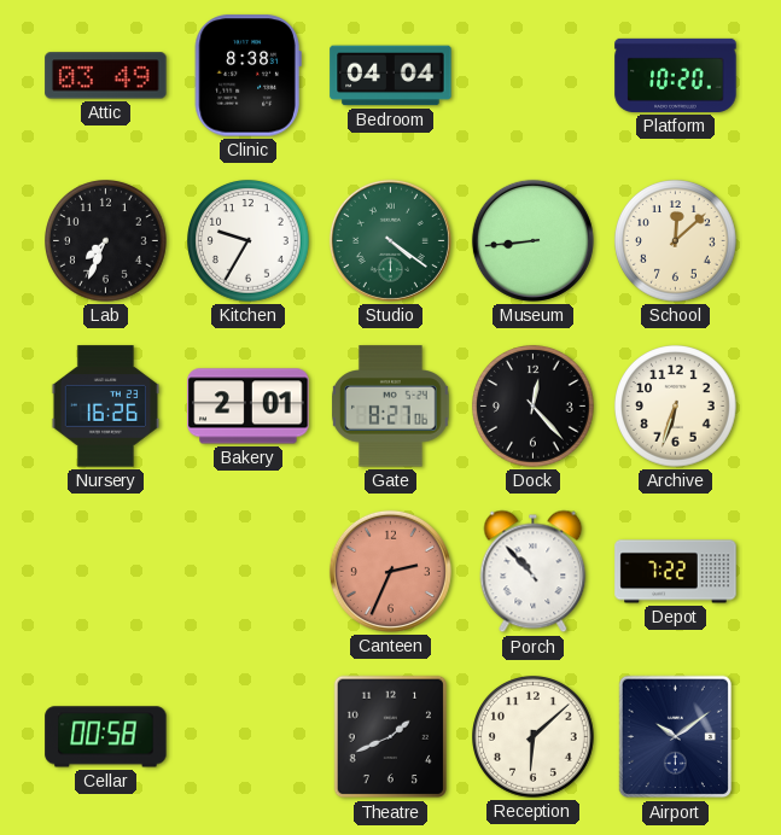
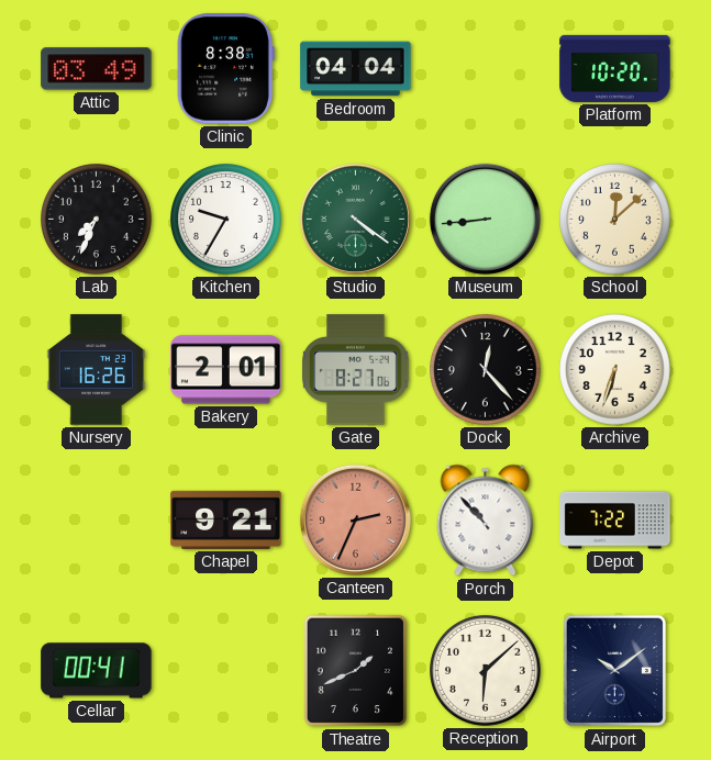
Chapel: none -> 9:21 (226, 519)
Cellar: 00:58 -> 00:41 (97, 671)
